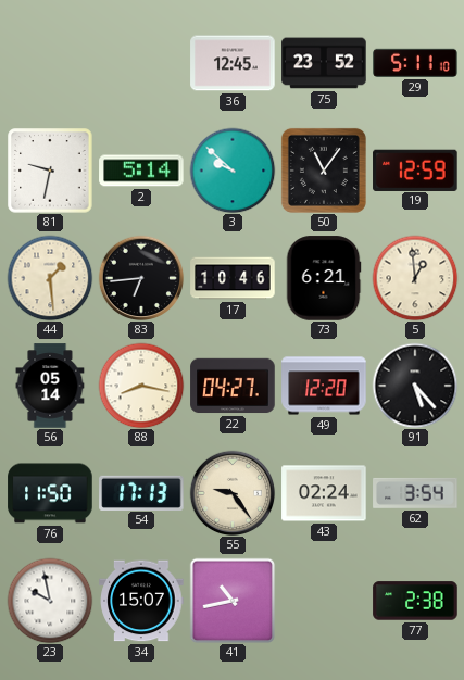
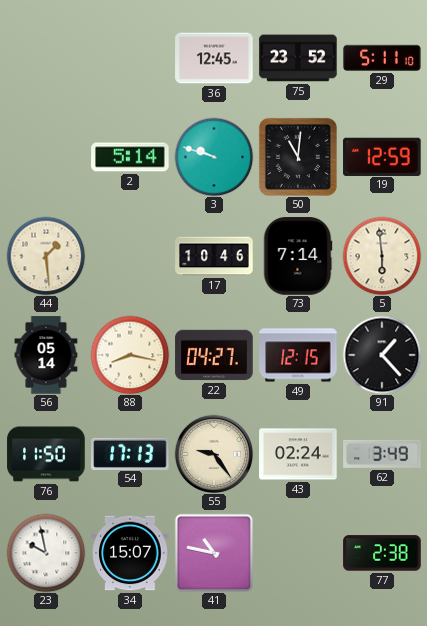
81: 9:32 -> none (50, 171)
3: 9:52 -> 9:48 (214, 157)
50: 11:06 -> 11:01 (298, 157)
83: 6:44 -> none (141, 278)
73: 6:21 -> 7:14 (298, 256)
5: 12:59 -> 5:59 (382, 256)
49: 12:20 -> 12:15 (298, 355)
91: 5:23 -> 1:23 (382, 355)
62: 3:54 -> 3:49 (382, 454)
41: 10:43 -> 10:47 (214, 553)
